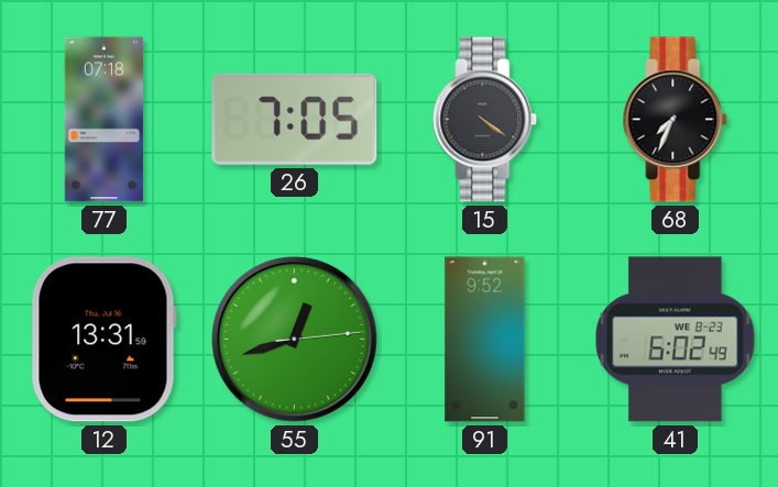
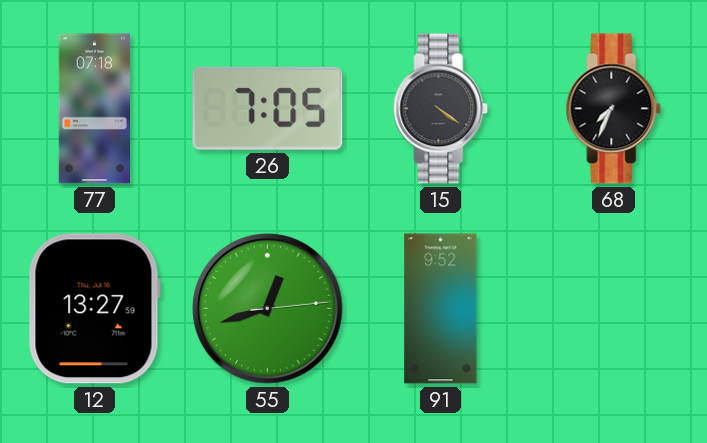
12: 13:31 -> 13:27 (94, 309)
41: 6:02 -> none (676, 340)
